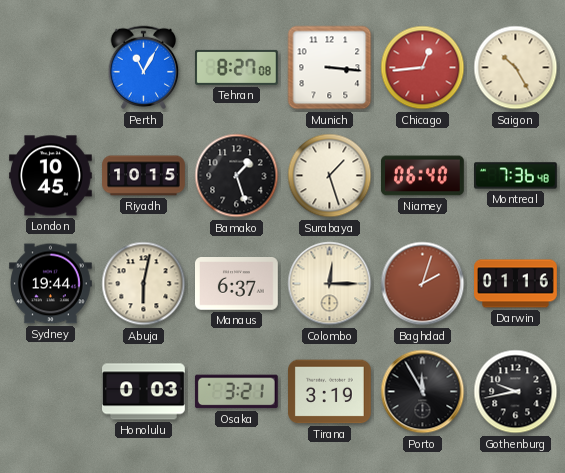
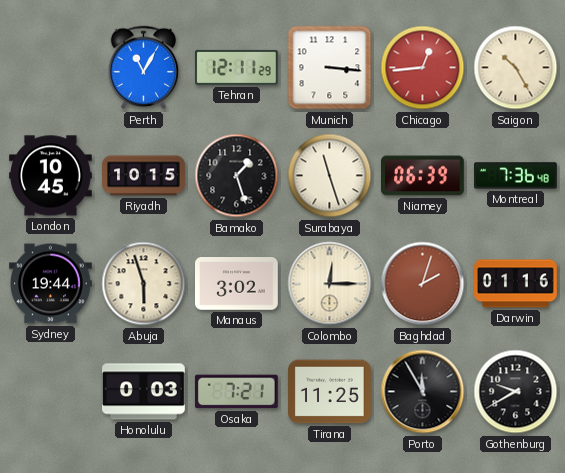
Tehran: 8:27 -> 12:11 (237, 67)
Surabaya: 1:27 -> 11:27 (330, 176)
Niamey: 06:40 -> 06:39 (423, 176)
Abuja: 6:02 -> 5:57 (144, 284)
Manaus: 6:37 -> 3:02 (237, 284)
Osaka: 3:21 -> 7:21 (236, 392)
Tirana: 3:19 -> 11:25 (330, 392)
Gothenburg: 9:43 -> 9:40 (516, 392)
